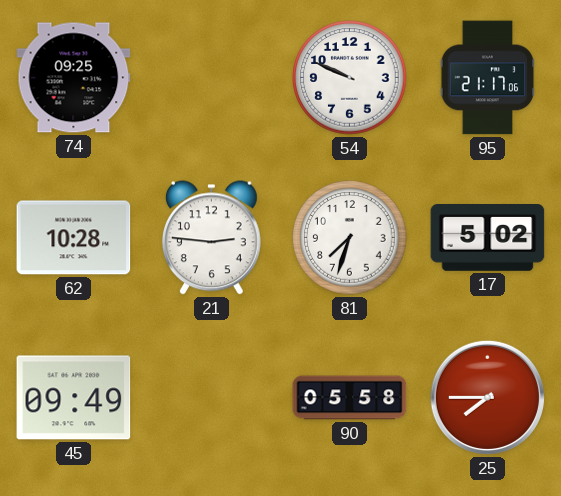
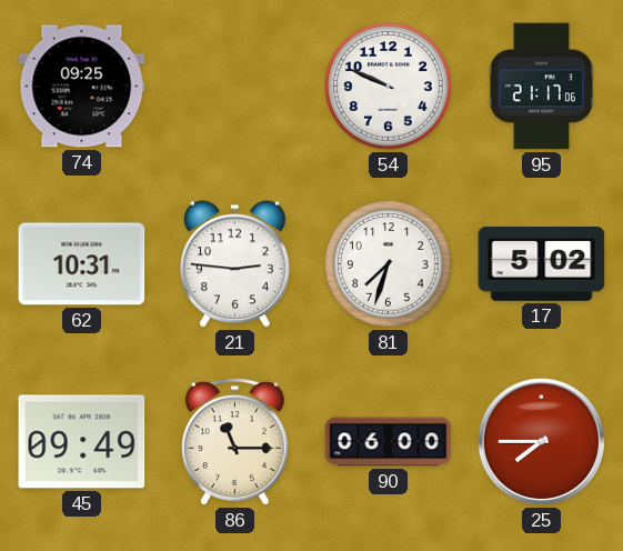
62: 10:28 -> 10:31 (82, 264)
86: none -> 11:15 (235, 442)
90: 05:58 -> 06:00 (389, 442)
